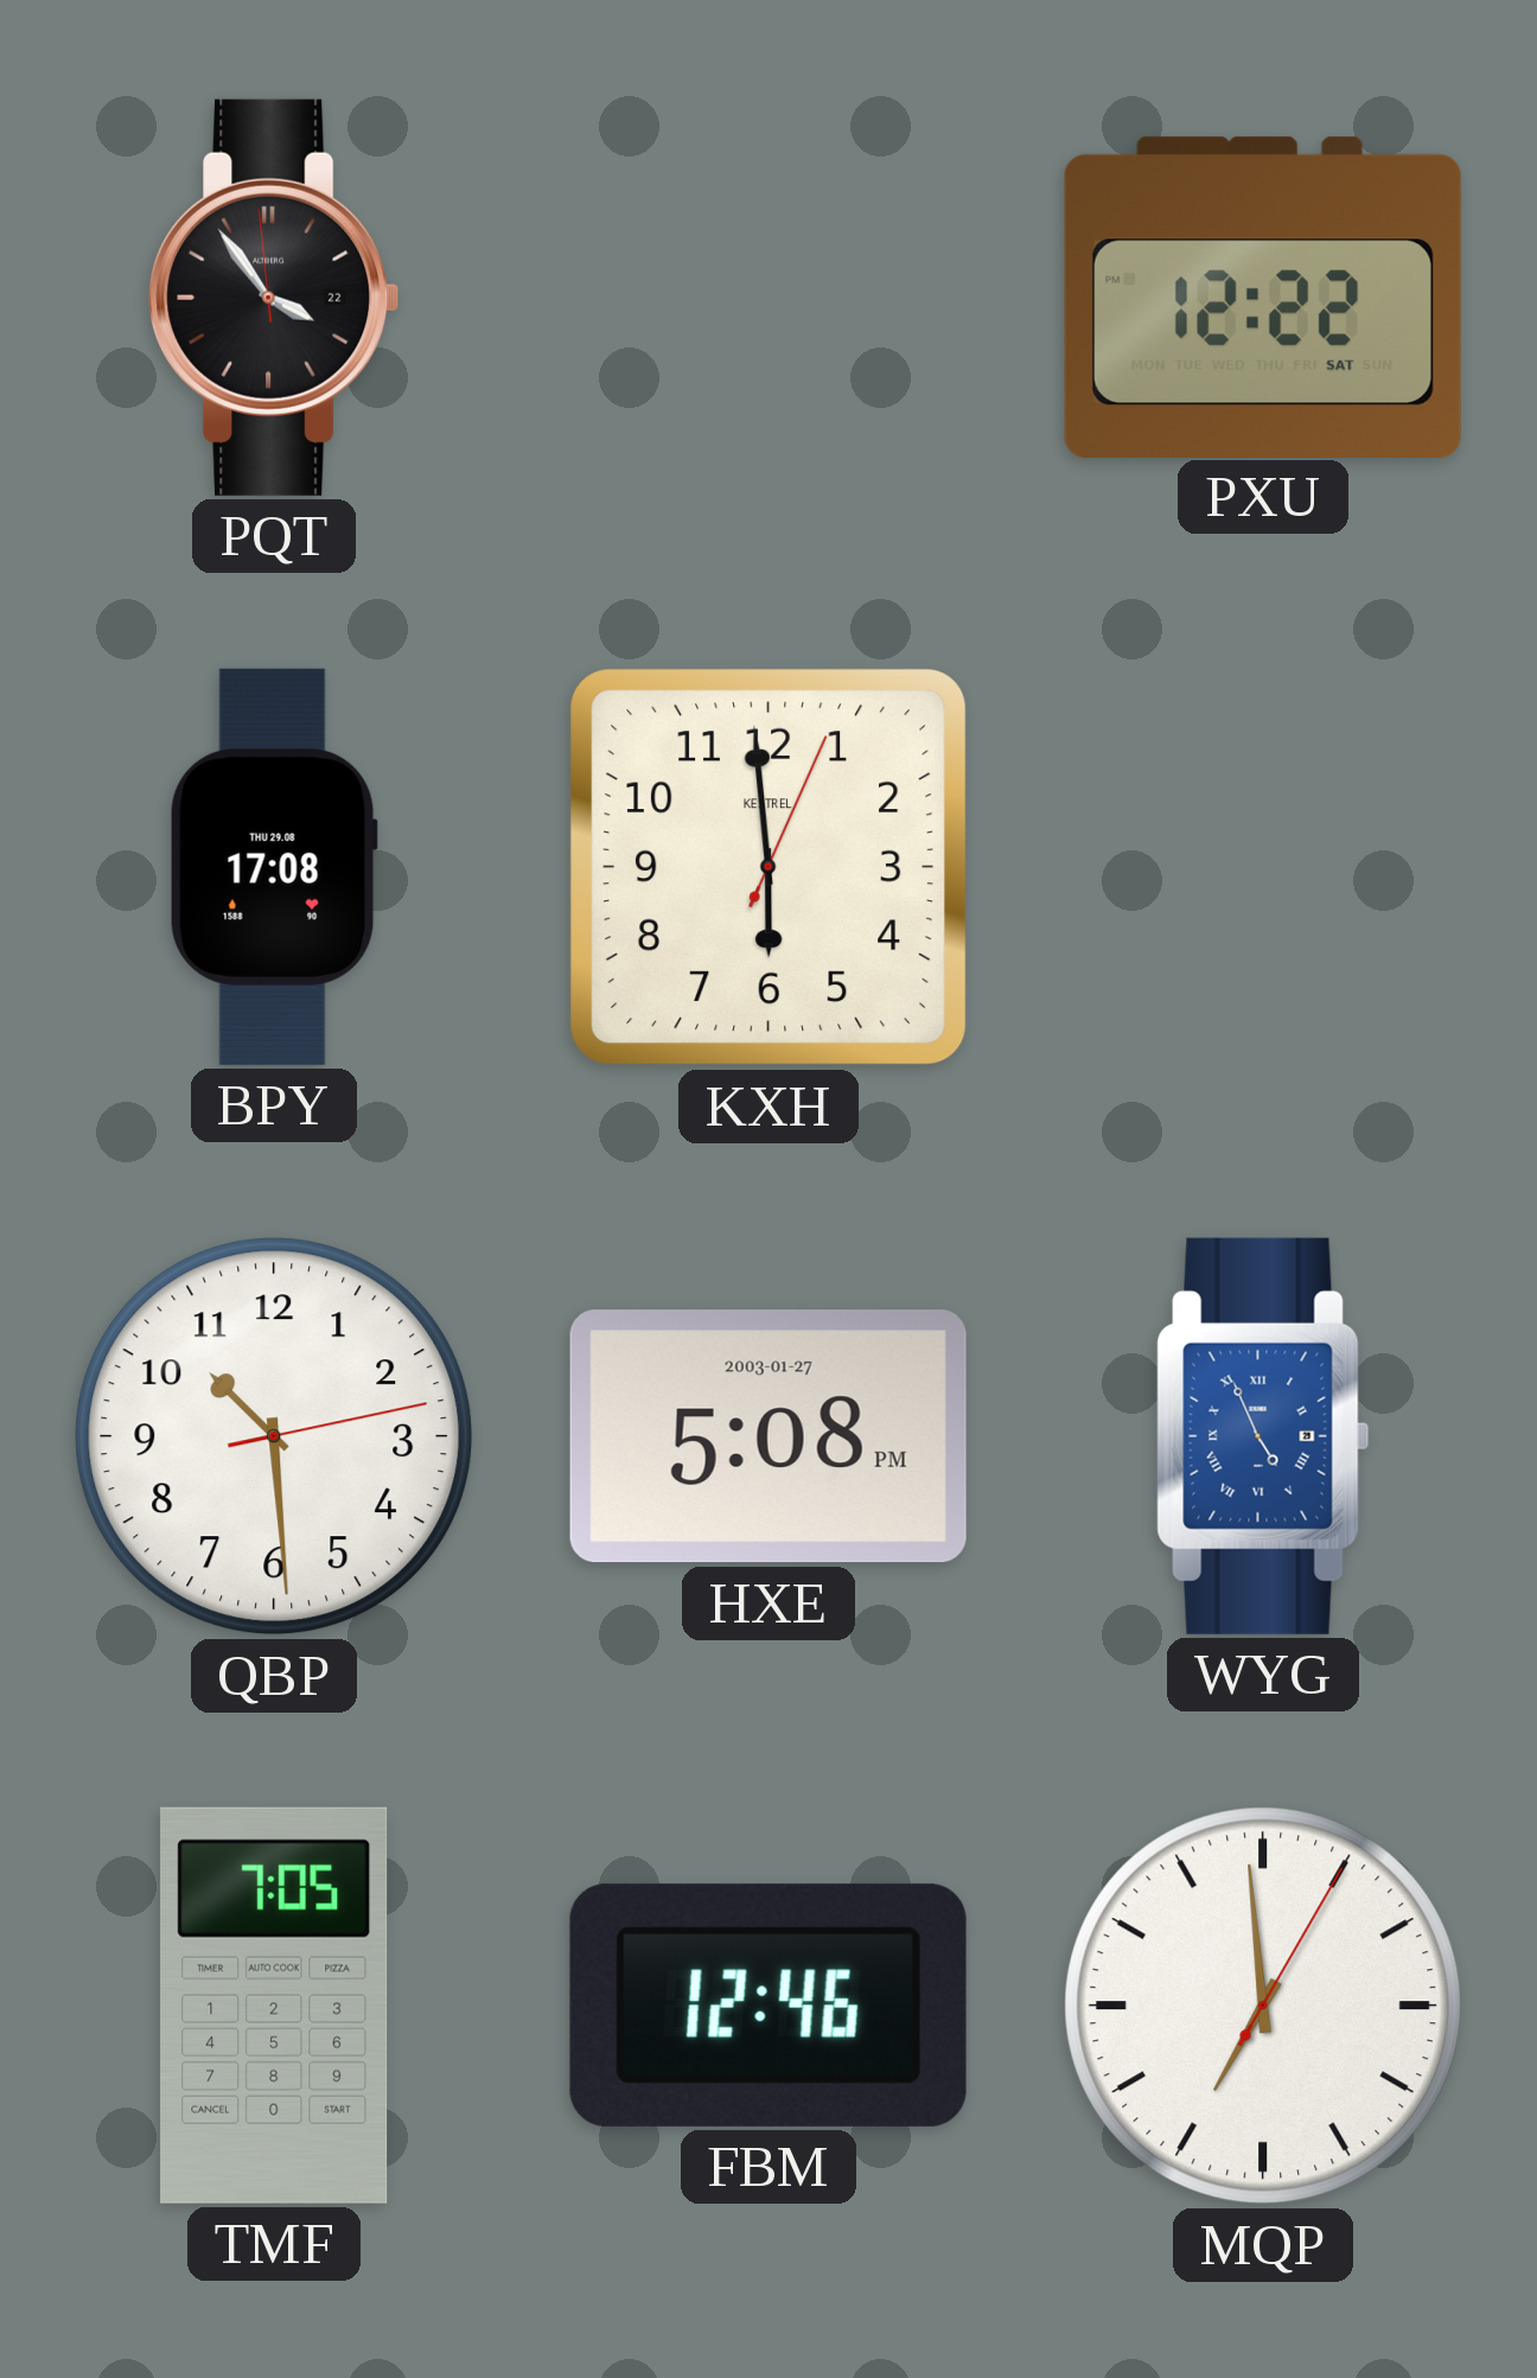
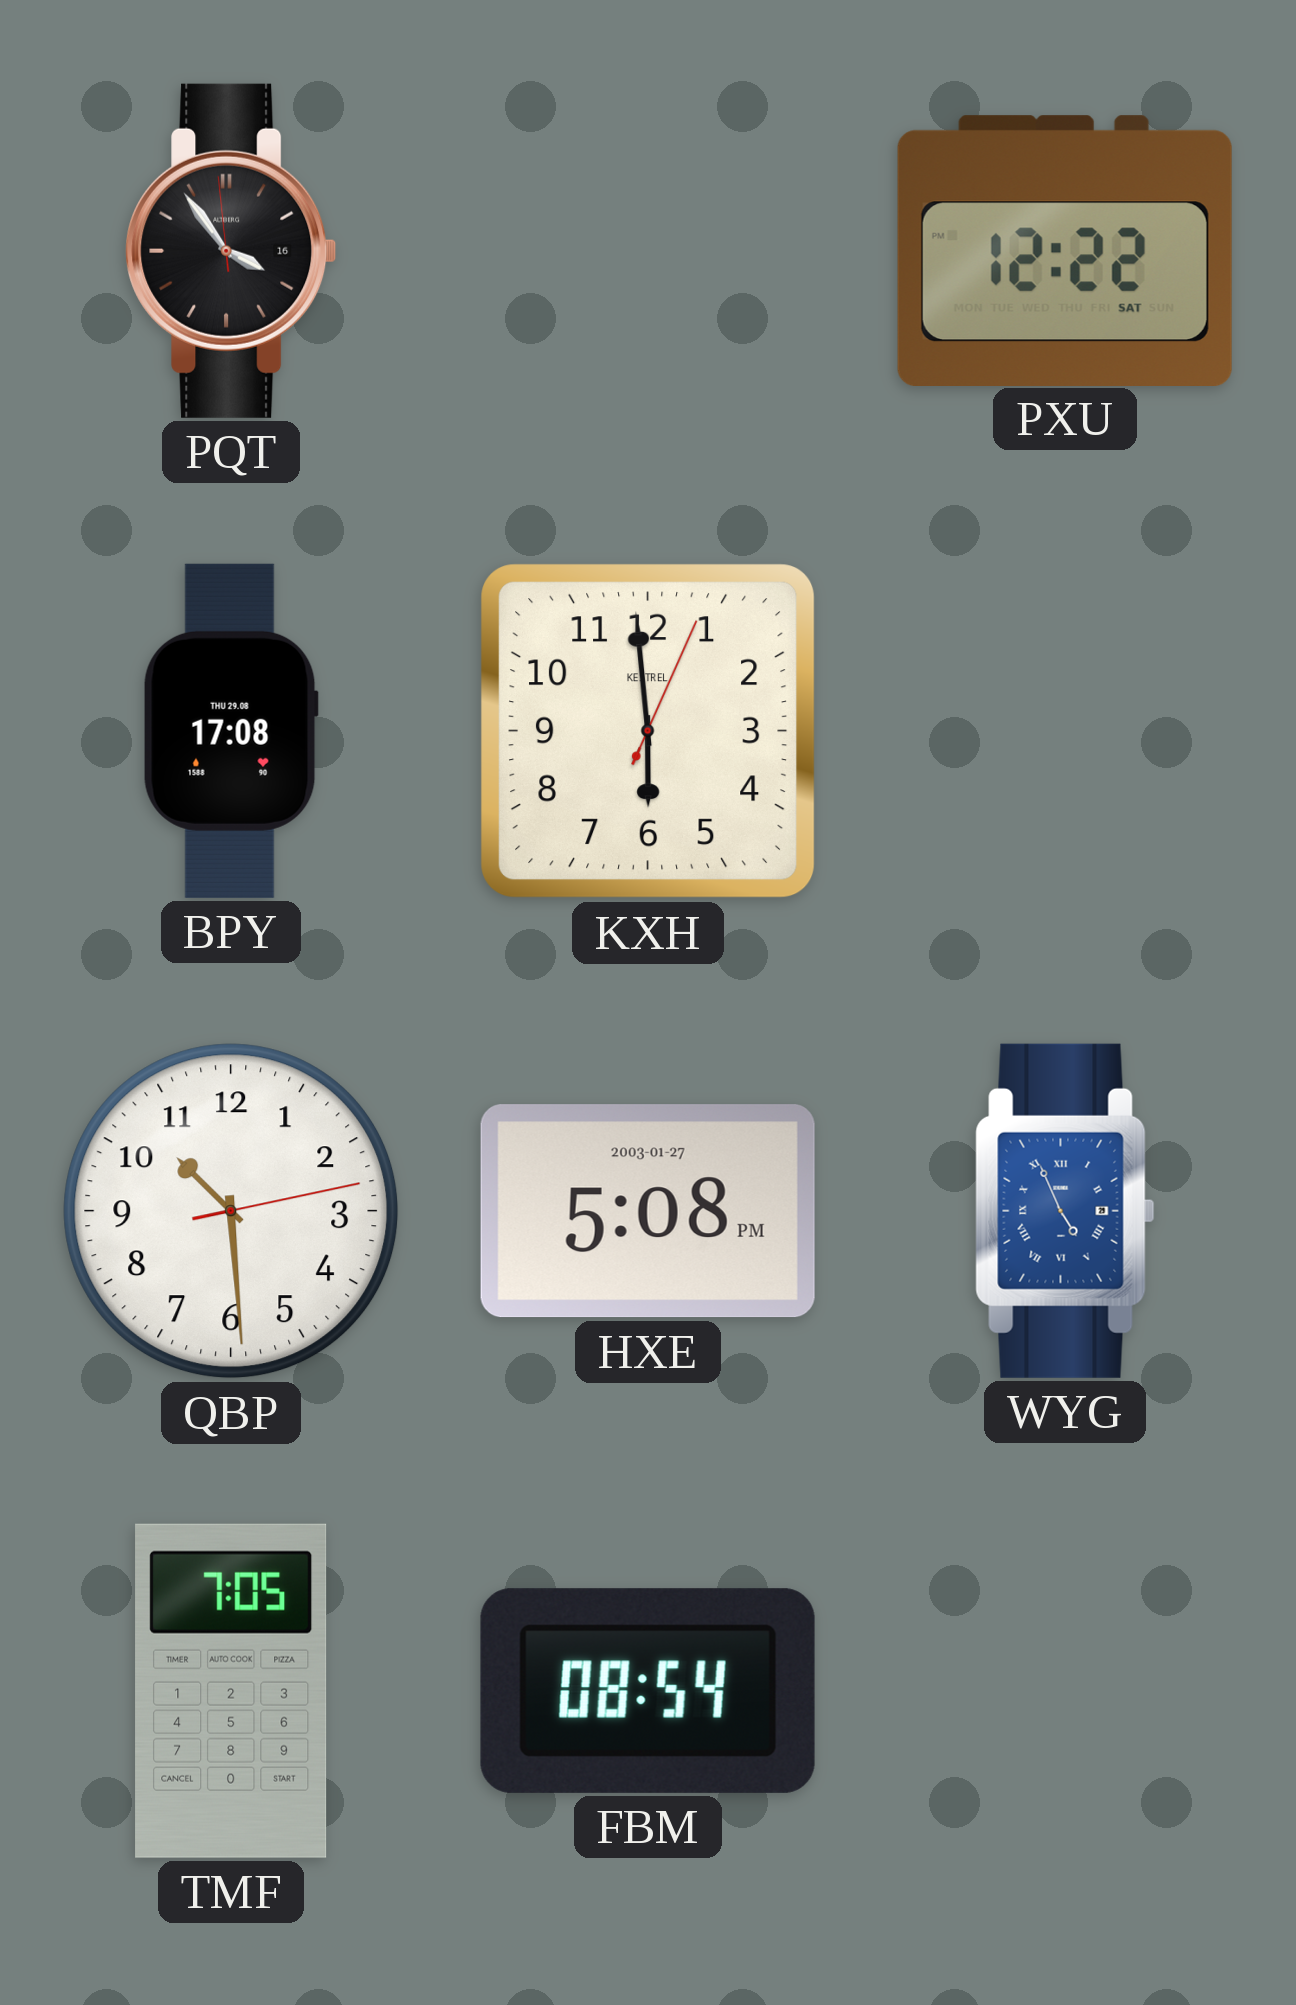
PQT date: 22 -> 16 (231, 251)
FBM: 12:46 -> 08:54 (648, 1691)
MQP: 6:59 -> none (1263, 2006)
